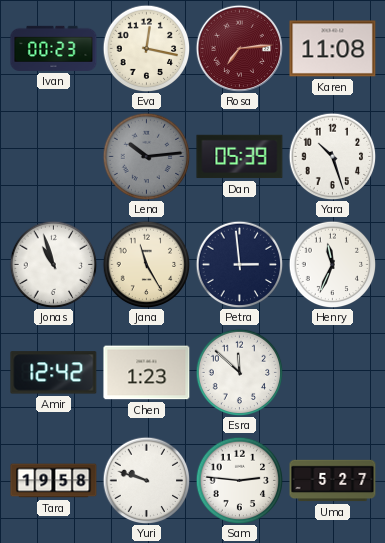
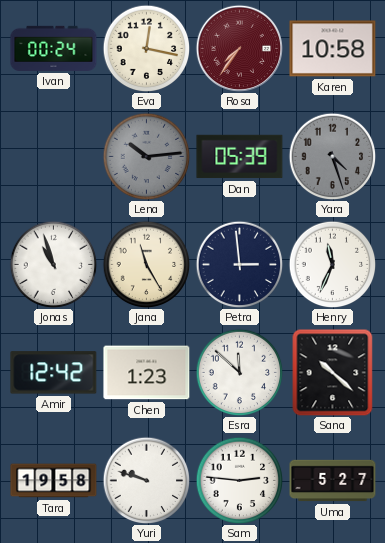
Ivan: 00:23 -> 00:24 (54, 48)
Rosa: 7:14 -> 7:36 (239, 48)
Karen: 11:08 -> 10:58 (333, 49)
Yara: 10:27 -> 4:27 (332, 156)
Yara dial: white -> grey (332, 156)
Sana: none -> 10:22 (333, 372)
